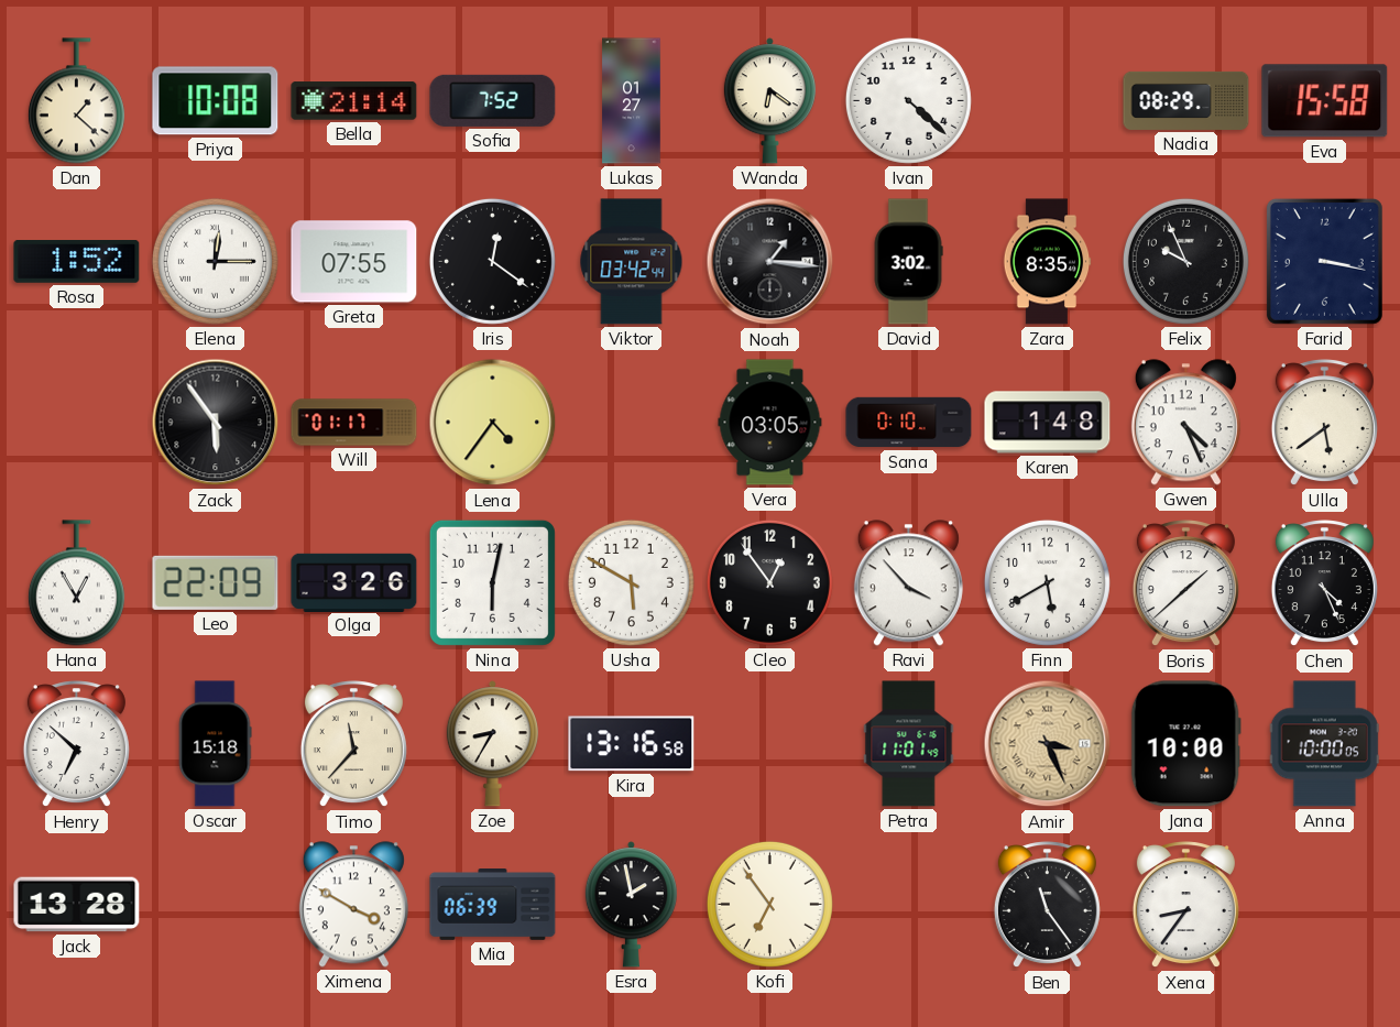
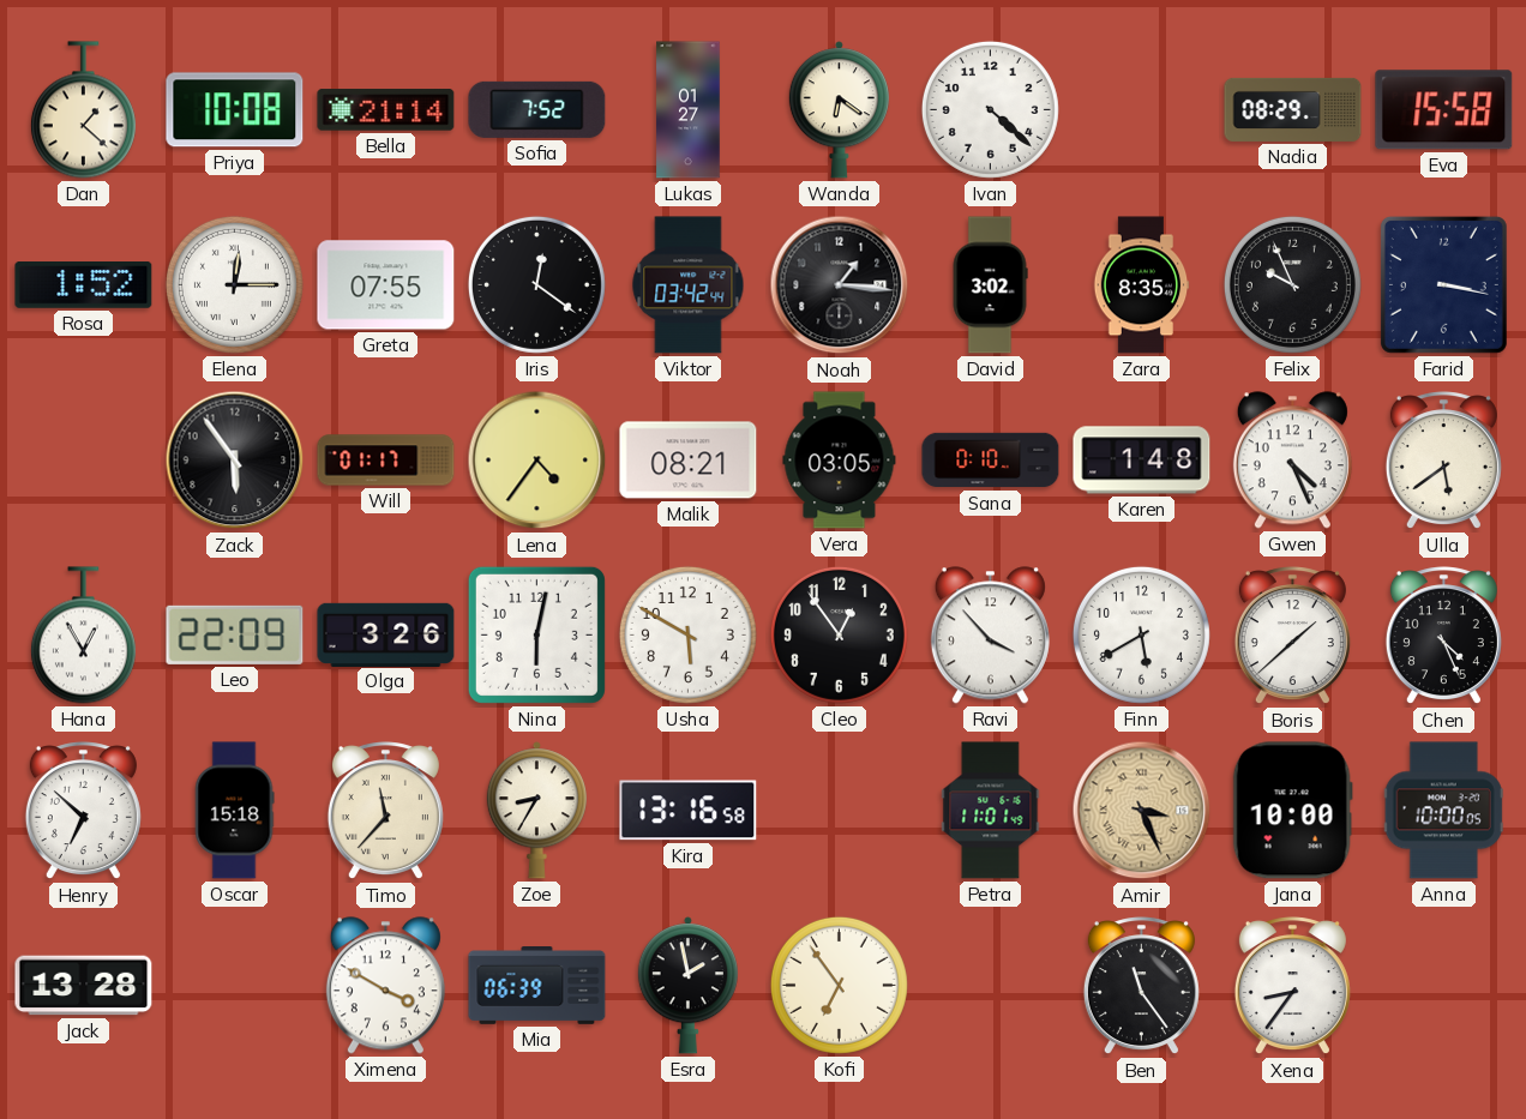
Malik: none -> 08:21 (689, 461)
